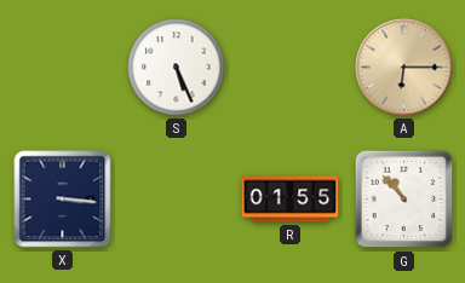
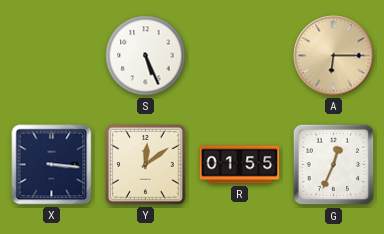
Y: none -> 12:09 (146, 165)
G: 10:53 -> 12:34 (334, 165)
